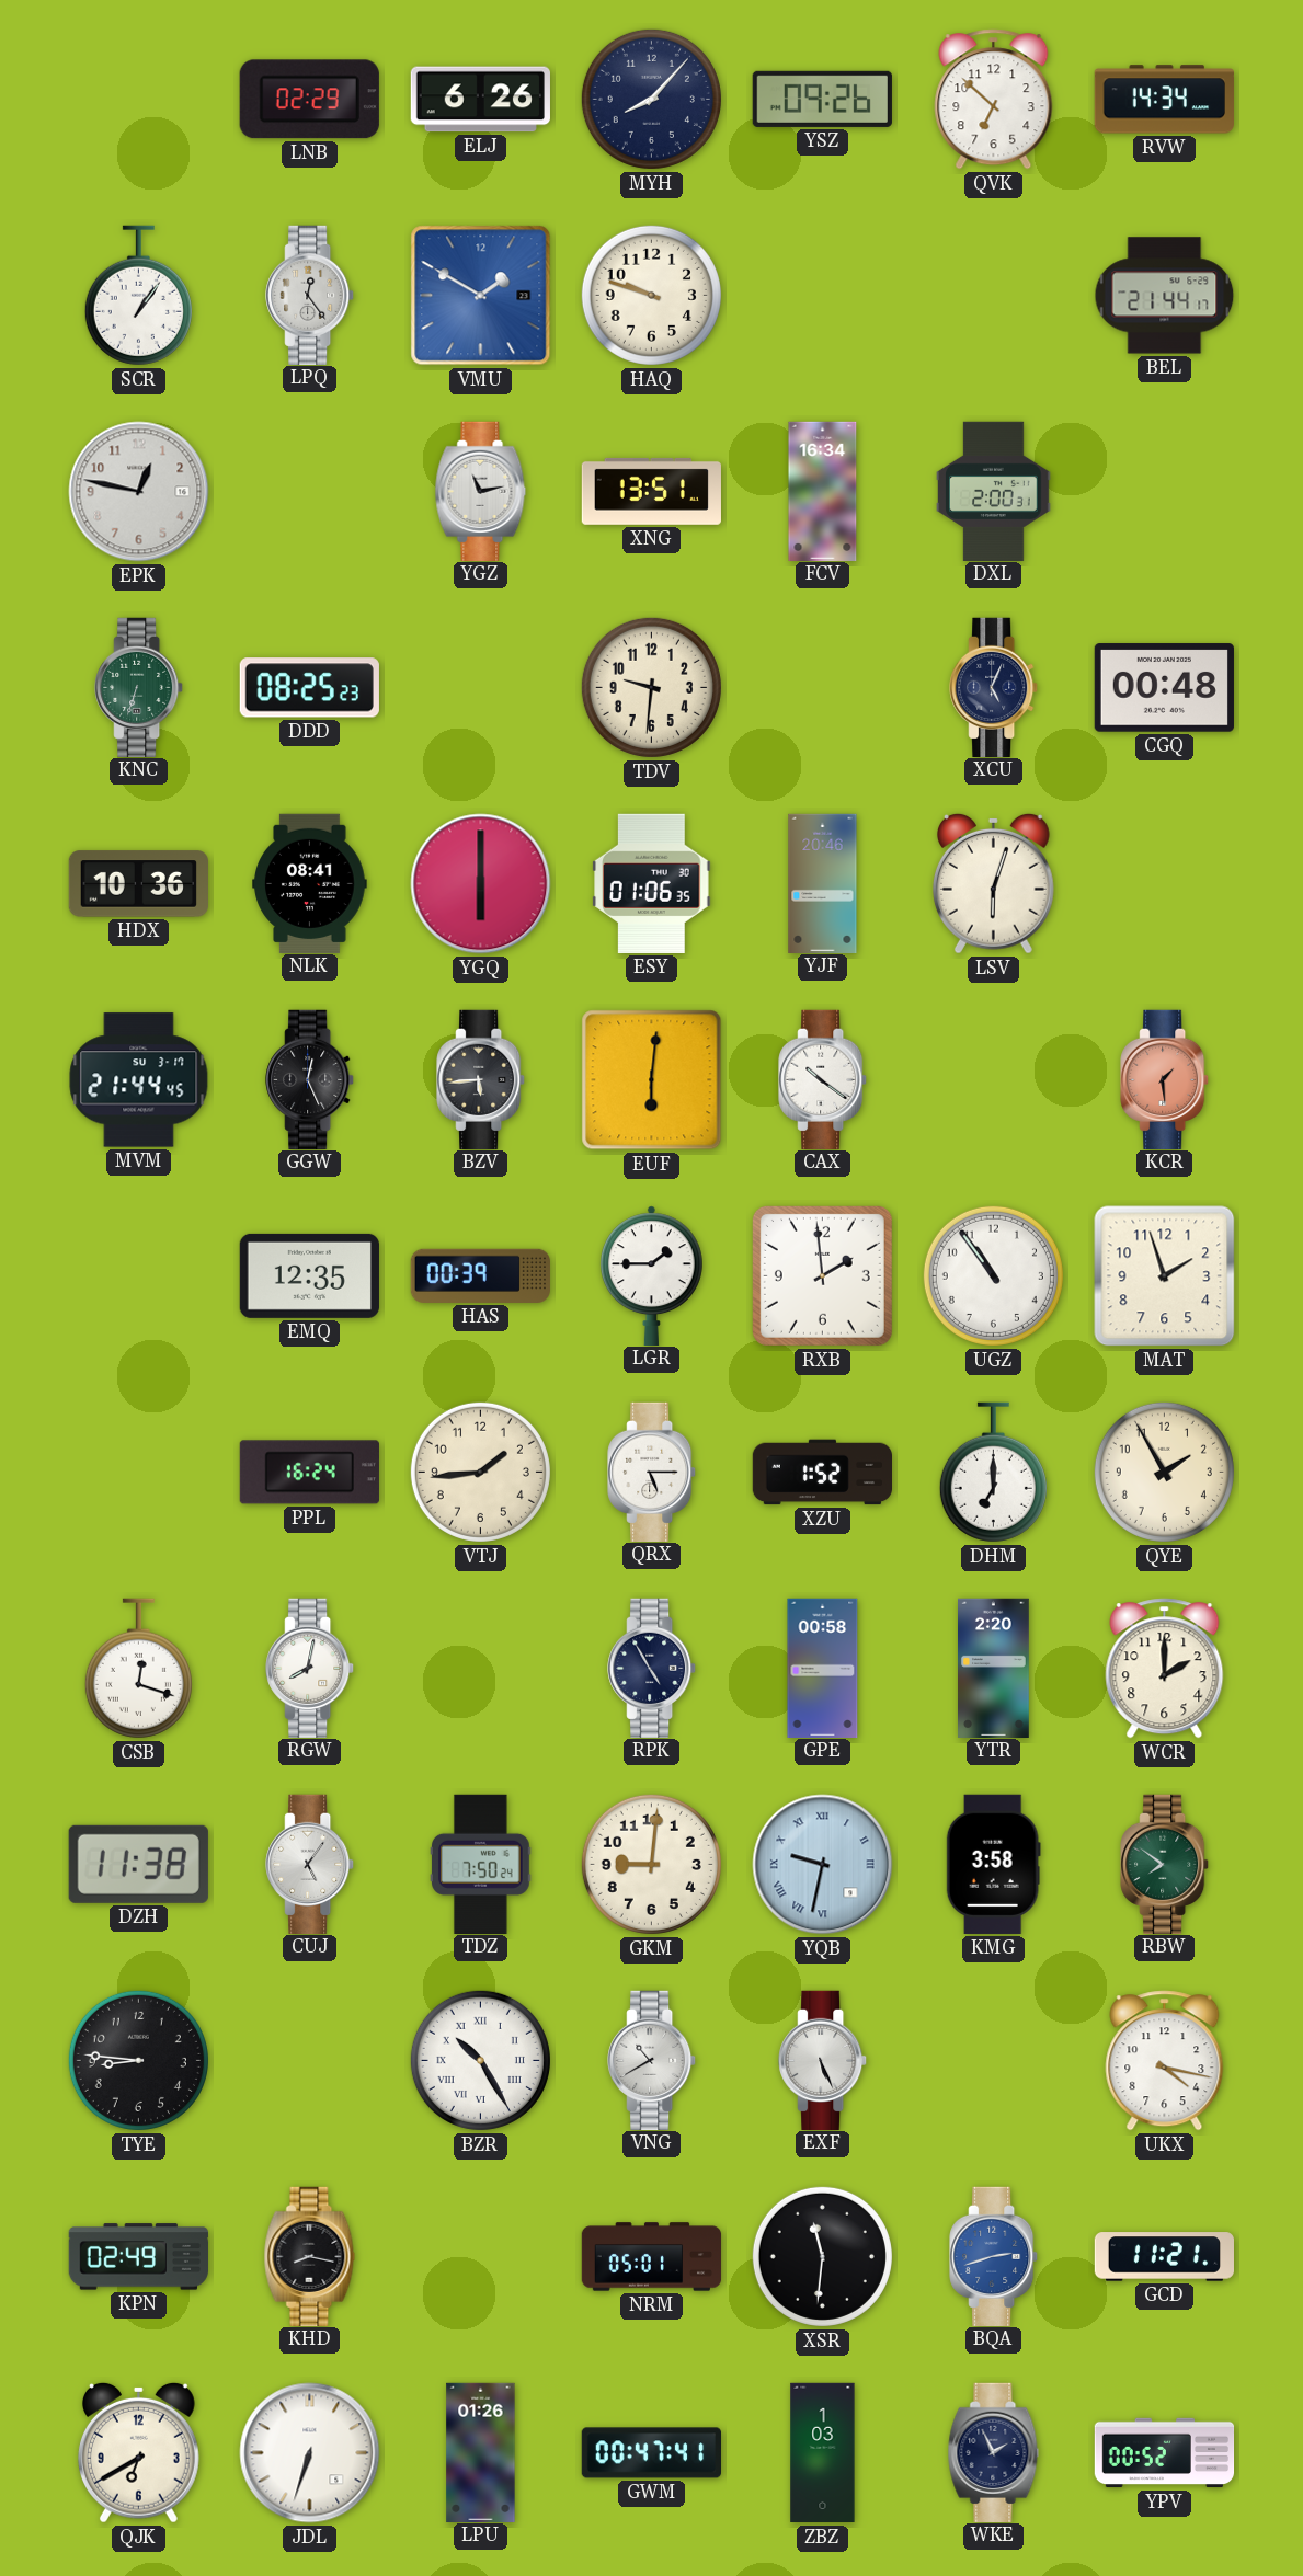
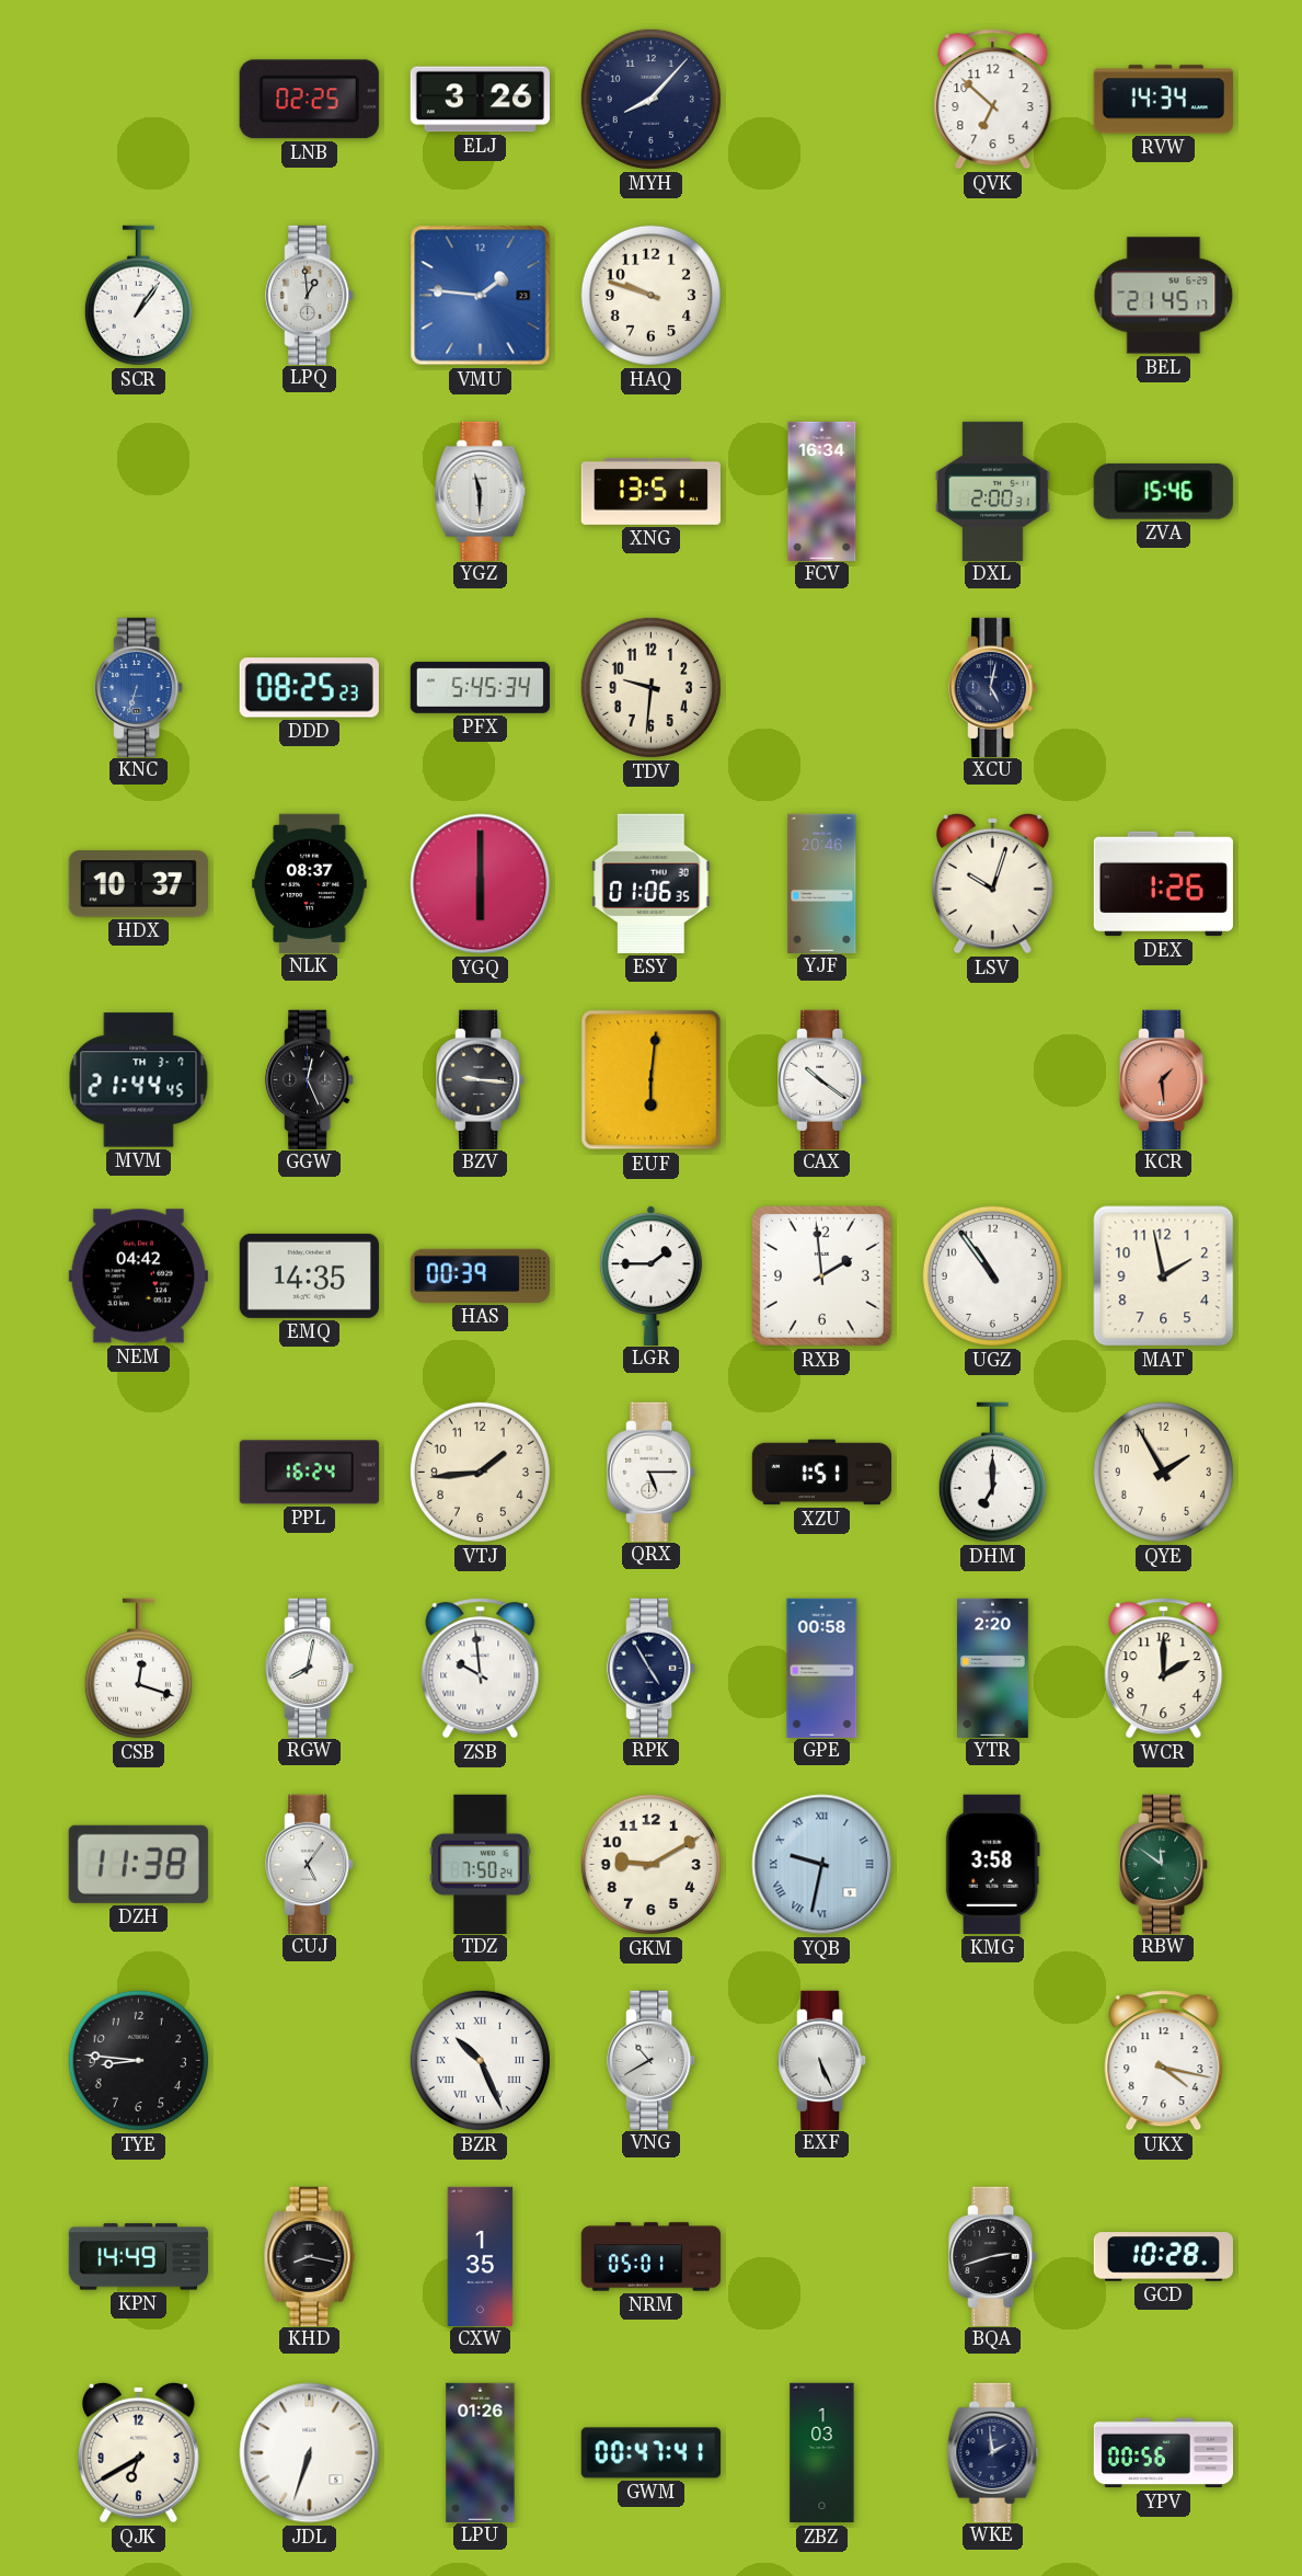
LNB: 02:29 -> 02:25 (309, 100)
ELJ: 6:26 -> 3:26 (480, 100)
YSZ: 09:26 -> none (822, 99)
LPQ: 12:24 -> 12:59 (310, 295)
VMU: 1:50 -> 1:46 (481, 296)
BEL: 21:44 -> 21:45 (1164, 296)
EPK: 12:47 -> none (139, 492)
YGZ: 11:13 -> 11:30 (481, 491)
ZVA: none -> 15:46 (1163, 491)
KNC dial: green -> blue (139, 687)
PFX: none -> 5:45 (480, 687)
XCU: 5:04 -> 5:02 (993, 687)
CGQ: 00:48 -> none (1164, 688)
HDX: 10:36 -> 10:37 (138, 884)
NLK: 08:41 -> 08:37 (310, 883)
LSV: 6:03 -> 10:03 (992, 883)
DEX: none -> 1:26 (1163, 884)
MVM date: SU 3-17 -> TH 3-7 (139, 1080)
BZV: 5:44 -> 9:16 (481, 1079)
NEM: none -> 04:42 (138, 1276)
EMQ: 12:35 -> 14:35 (309, 1275)
MAT: 1:57 -> 1:58 (1164, 1276)
XZU: 1:52 -> 1:51 (821, 1473)
ZSB: none -> 9:59 (481, 1669)
GKM: 9:01 -> 9:10 (650, 1864)
RBW: 7:51 -> 11:51 (1164, 1864)
BZR: 10:25 -> 10:26 (480, 2060)
KPN: 02:49 -> 14:49 (138, 2257)
CXW: none -> 1:35 (481, 2256)
XSR: 11:31 -> none (822, 2256)
BQA dial: blue -> black (993, 2256)
GCD: 11:21 -> 10:28 (1163, 2257)
WKE: 1:56 -> 1:59 (993, 2452)
YPV: 00:52 -> 00:56 (1164, 2453)
